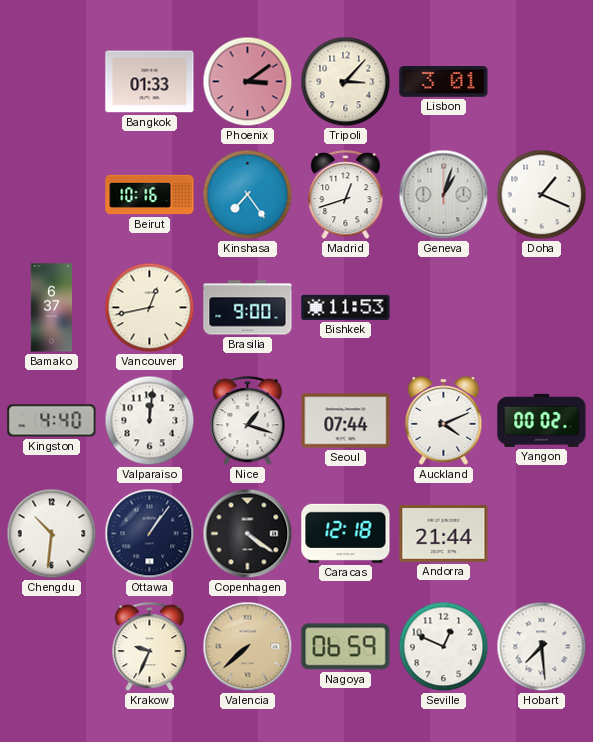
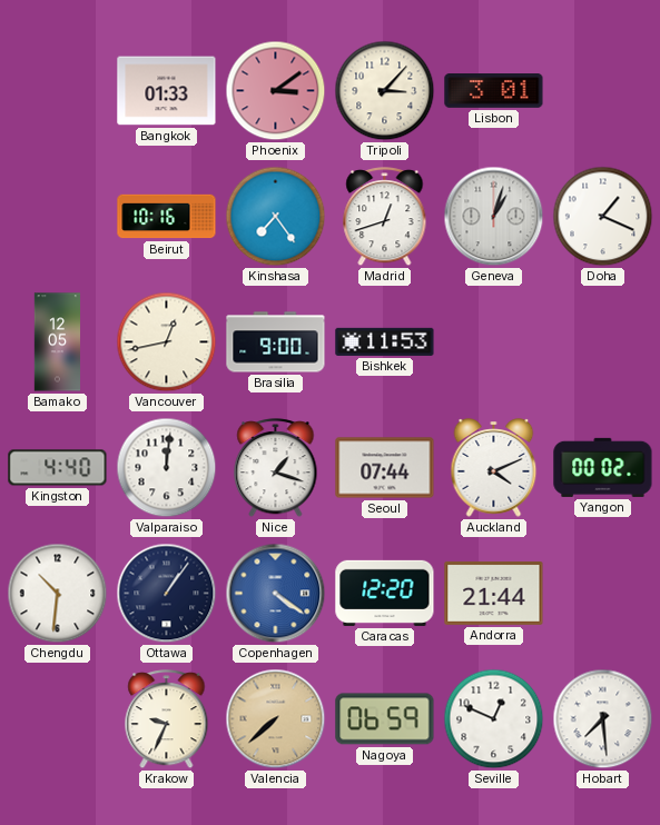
Bamako: 6:37 -> 12:05 (58, 342)
Copenhagen dial: black -> blue (276, 594)
Caracas: 12:18 -> 12:20 (385, 593)
